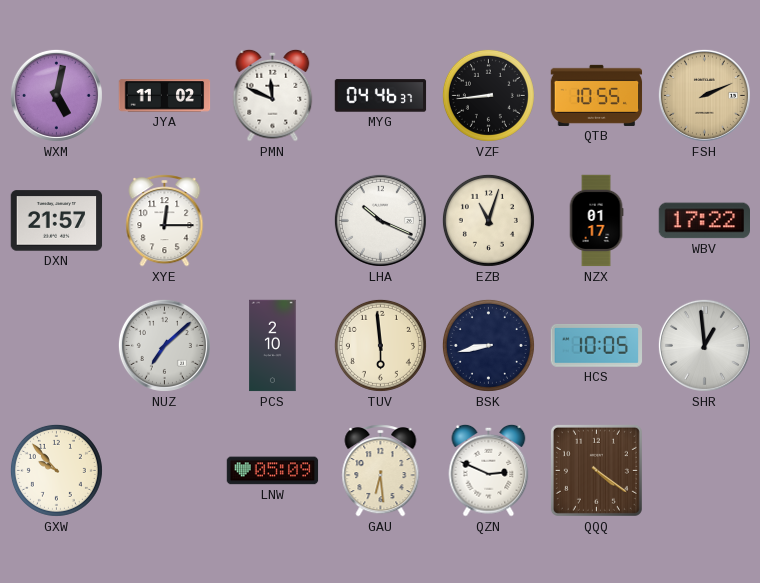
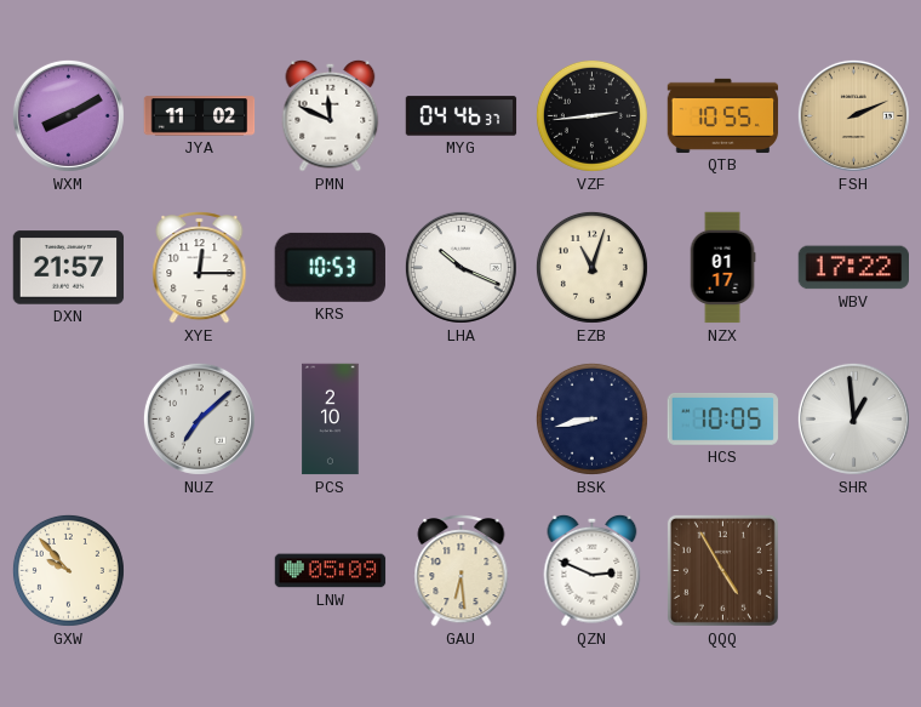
WXM: 5:02 -> 8:10 (68, 115)
VZF: 8:44 -> 2:44 (591, 115)
KRS: none -> 10:53 (330, 267)
TUV: 5:59 -> none (380, 345)
QQQ: 4:21 -> 4:55 (722, 570)
